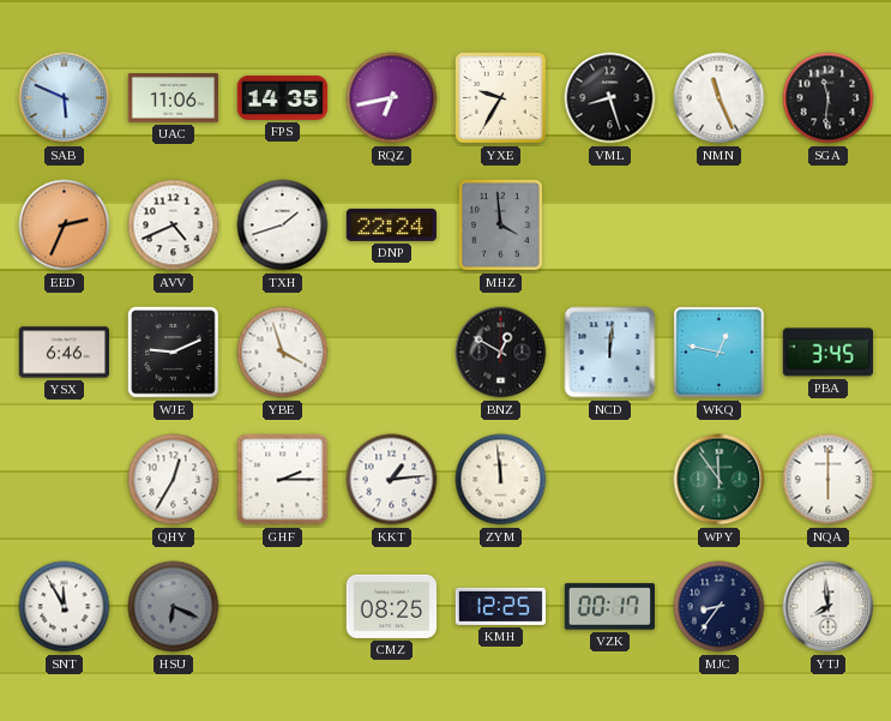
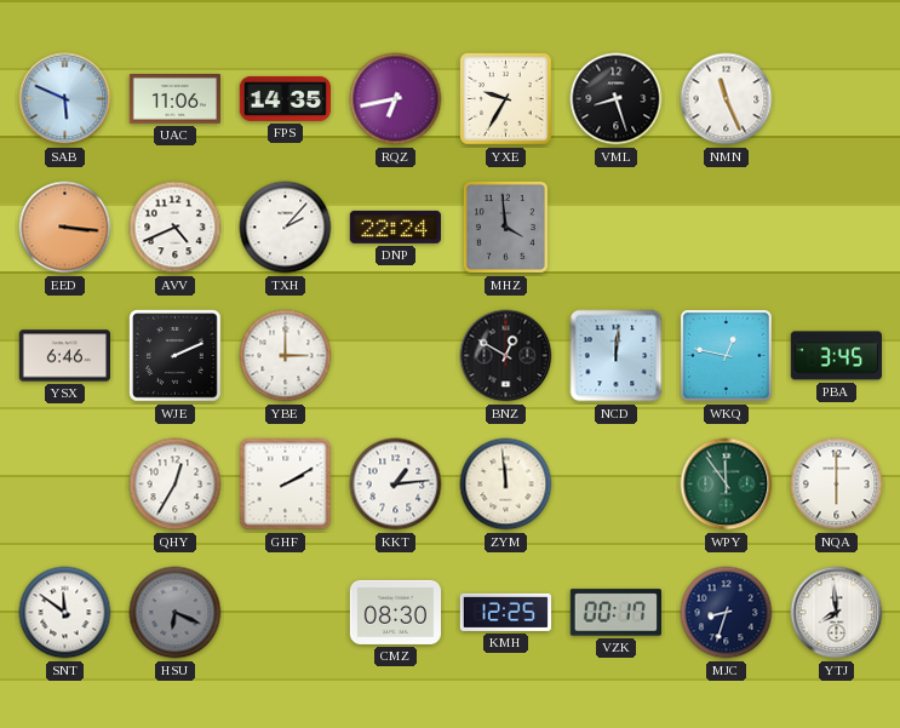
SGA: 11:31 -> none (829, 98)
EED: 2:34 -> 3:16 (65, 228)
TXH: 1:42 -> 2:07 (286, 228)
WJE: 9:11 -> 2:11 (176, 356)
YBE: 3:57 -> 3:00 (286, 356)
GHF: 2:15 -> 2:10 (286, 485)
SNT: 11:55 -> 11:51 (65, 613)
CMZ: 08:25 -> 08:30 (395, 612)
MJC: 8:36 -> 8:33 (727, 613)
